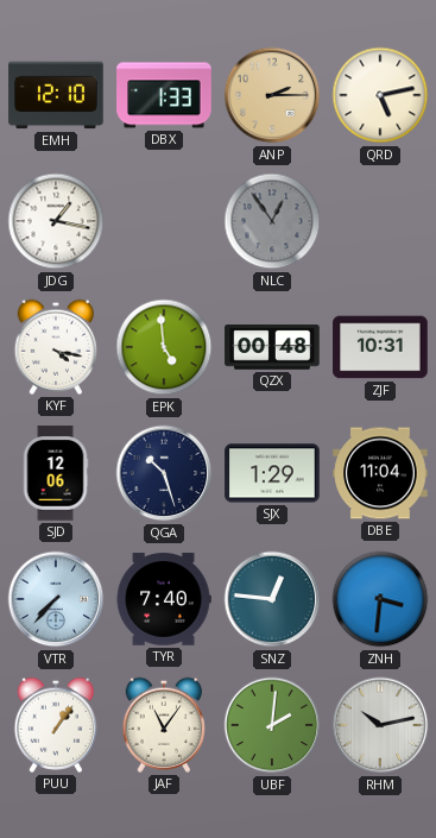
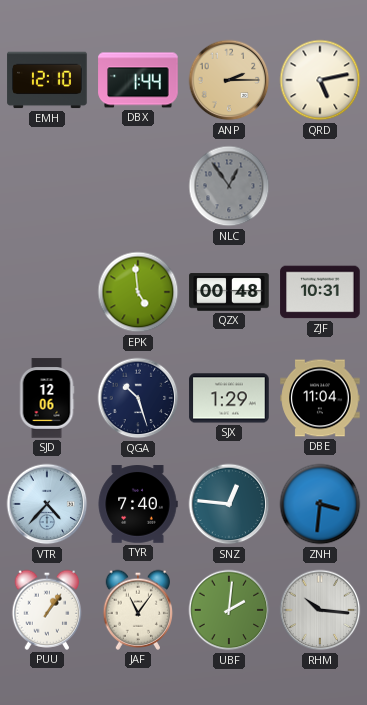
DBX: 1:33 -> 1:44 (138, 80)
JDG: 1:17 -> none (56, 221)
KYF: 4:17 -> none (56, 347)
VTR: 7:37 -> 4:37 (47, 504)
RHM: 10:13 -> 10:16 (320, 610)
